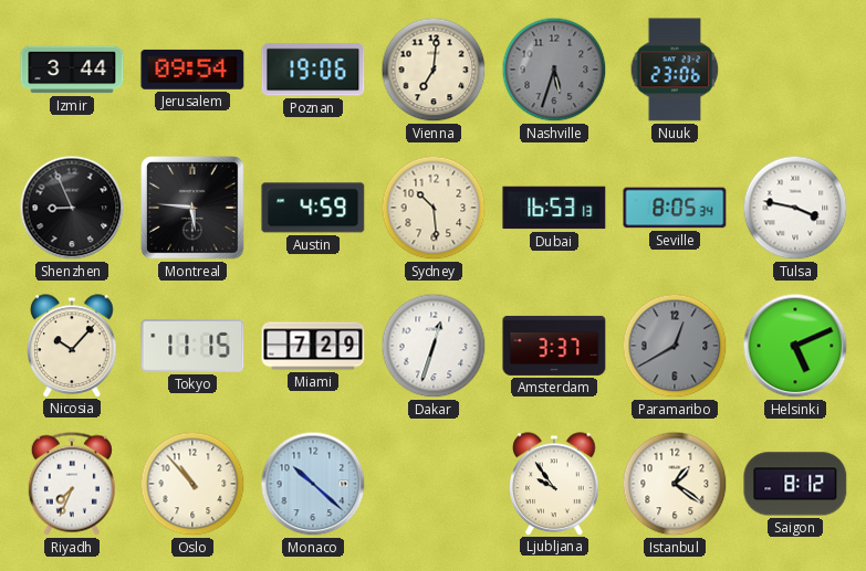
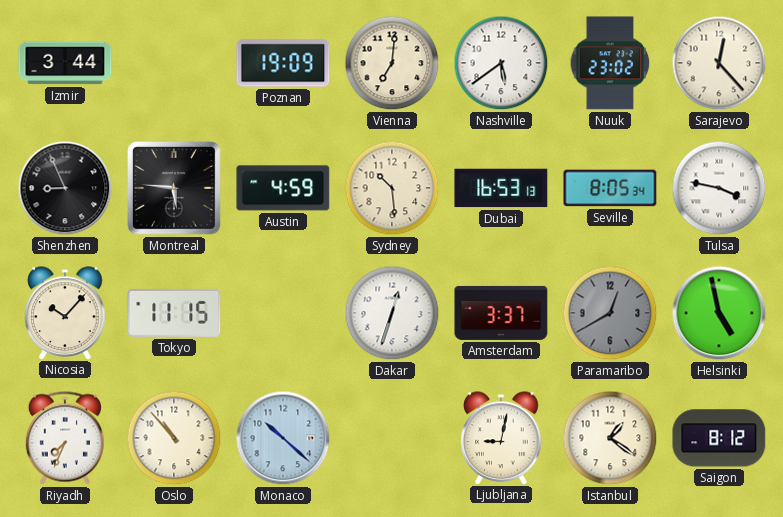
Jerusalem: 09:54 -> none (192, 70)
Poznan: 19:06 -> 19:09 (283, 63)
Nashville: 5:33 -> 5:39 (501, 63)
Nashville dial: grey -> white (501, 63)
Nuuk: 23:06 -> 23:02 (610, 63)
Sarajevo: none -> 12:23 (719, 63)
Miami: 7:29 -> none (313, 346)
Helsinki: 5:11 -> 4:58 (719, 313)
Ljubljana: 9:54 -> 9:02 (501, 438)
